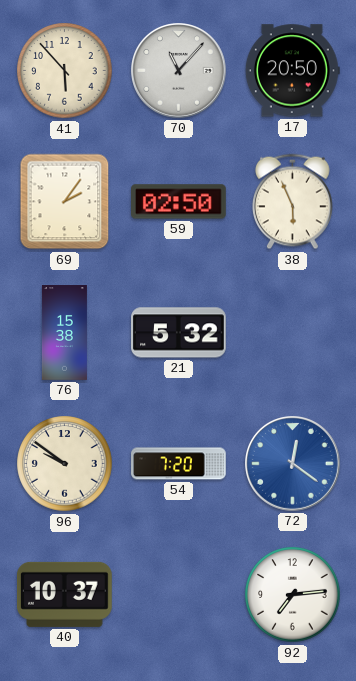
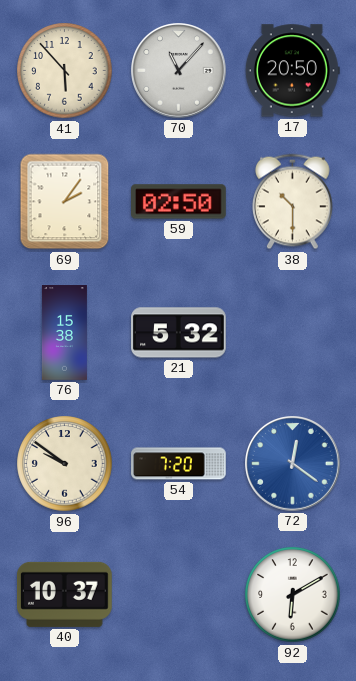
38: 5:56 -> 10:30 (292, 202)
92: 7:14 -> 6:10 (293, 595)
